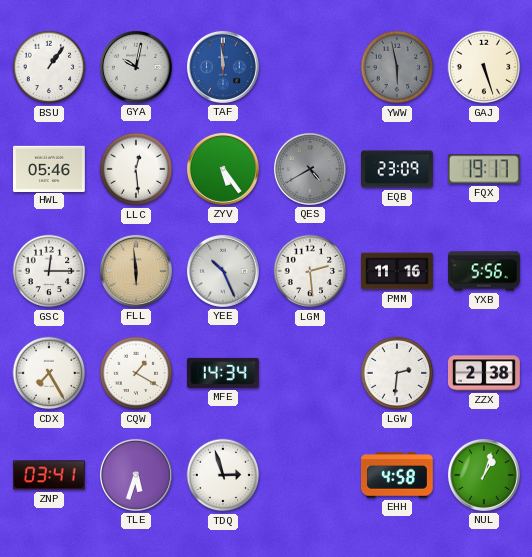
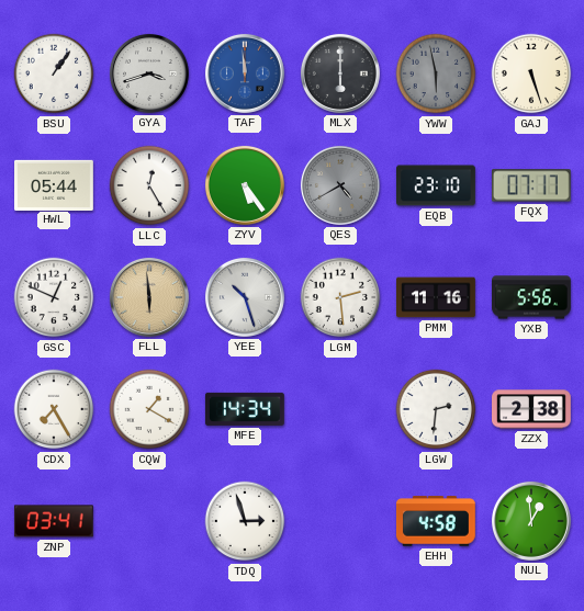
GYA: 10:02 -> 3:42 (149, 73)
MLX: none -> 6:00 (340, 73)
HWL: 05:46 -> 05:44 (55, 184)
LLC: 12:29 -> 12:25 (149, 185)
EQB: 23:09 -> 23:10 (437, 185)
FQX: 19:17 -> 07:17 (531, 185)
GSC: 12:15 -> 12:49 (54, 297)
YEE: 10:26 -> 10:27 (245, 297)
TLE: 5:33 -> none (136, 475)
NUL: 1:03 -> 12:59 (531, 521)
